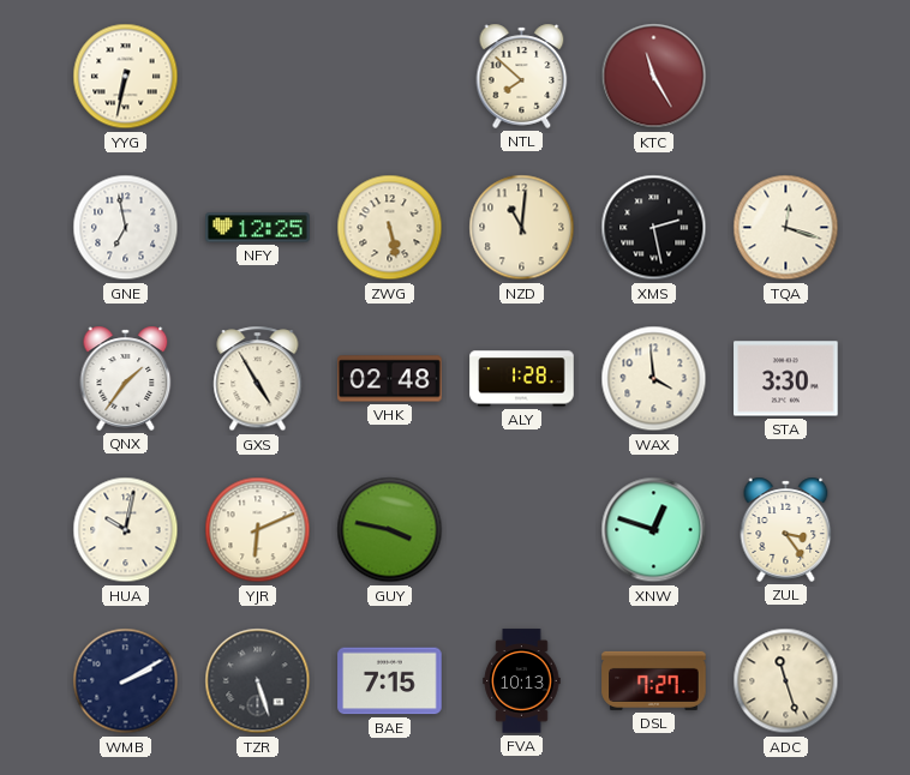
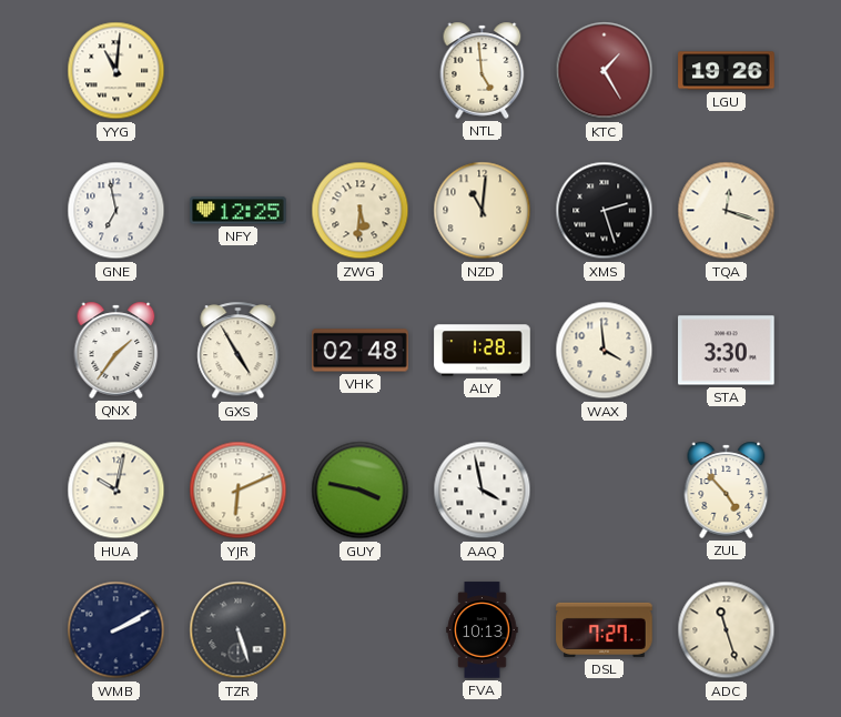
YYG: 6:32 -> 11:01 (116, 71)
NTL: 7:52 -> 4:59 (483, 70)
KTC: 11:25 -> 1:25 (605, 71)
LGU: none -> 19:26 (727, 71)
ZWG: 5:28 -> 5:31 (361, 211)
XMS: 2:28 -> 2:27 (605, 211)
AAQ: none -> 3:58 (483, 491)
XNW: 12:48 -> none (654, 530)
ZUL: 3:24 -> 4:53 (727, 489)
BAE: 7:15 -> none (390, 681)
